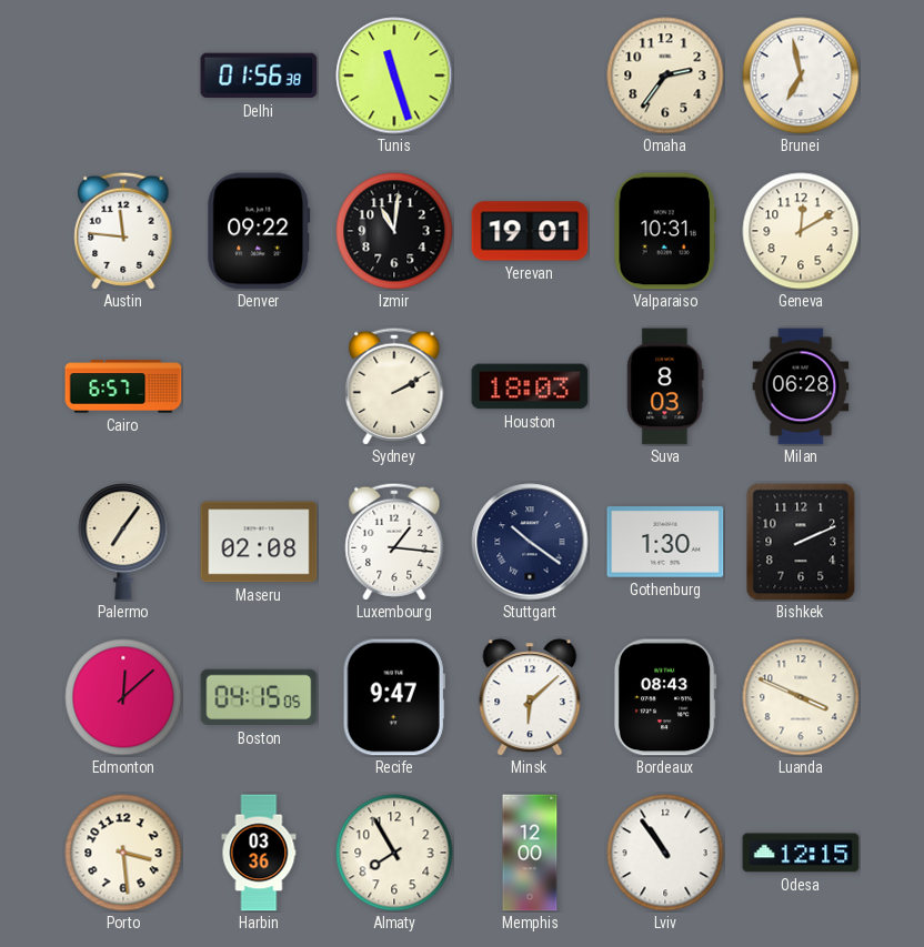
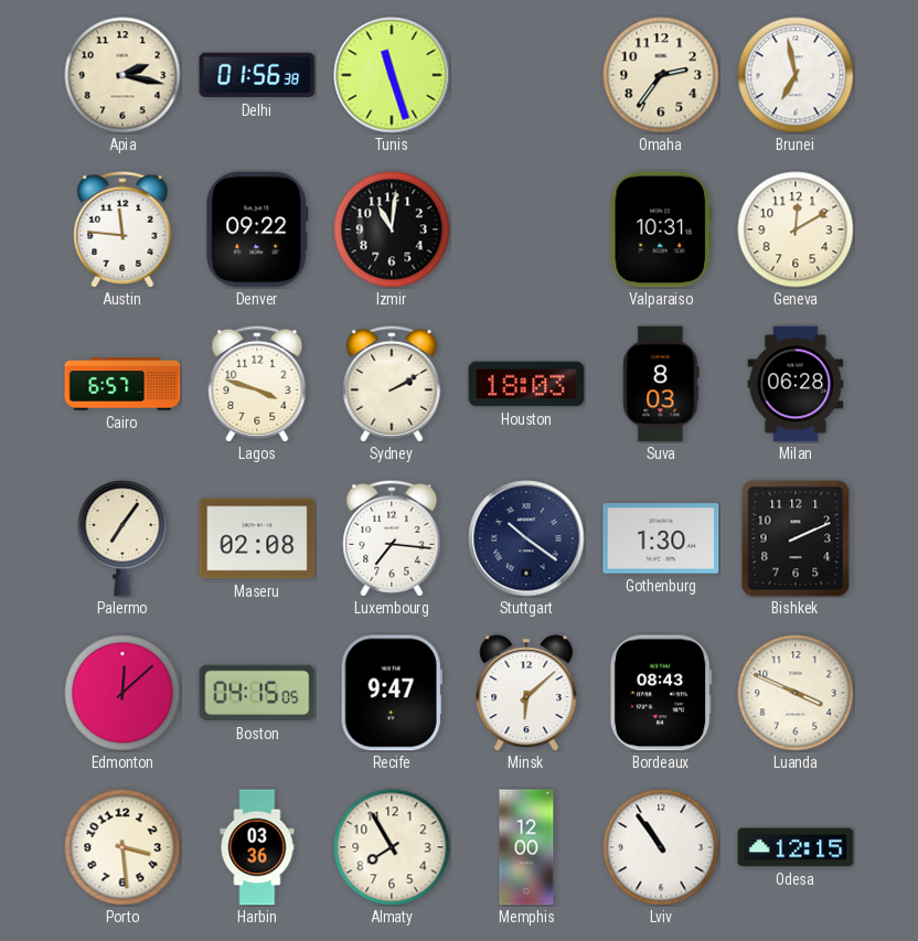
Apia: none -> 2:17 (122, 75)
Yerevan: 19:01 -> none (530, 231)
Lagos: none -> 3:48 (257, 384)
Luxembourg: 1:16 -> 7:16 (392, 538)
